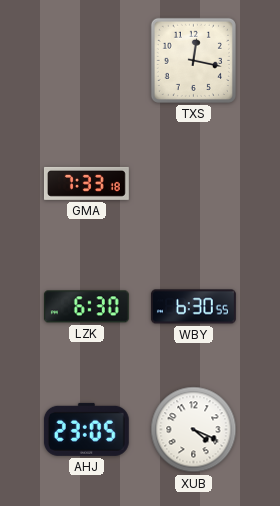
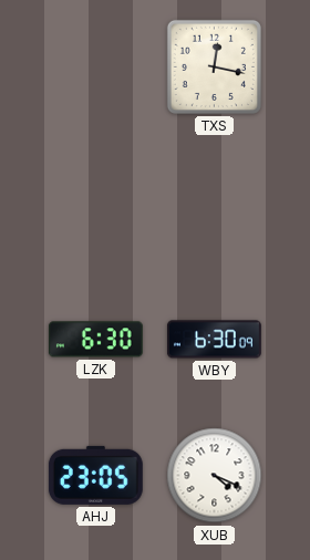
GMA: 7:33 -> none (86, 183)
WBY: 6:30:55 -> 6:30:09 (214, 340)
